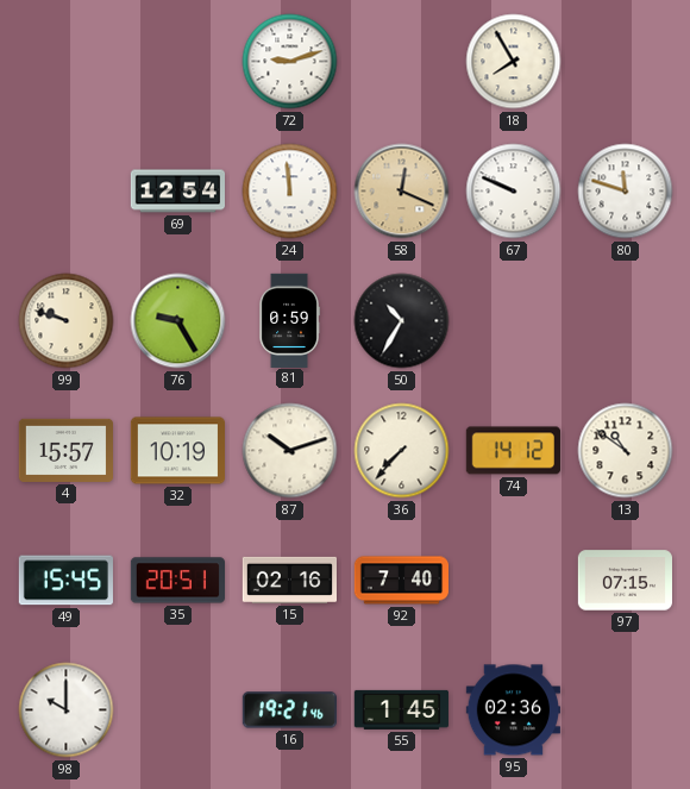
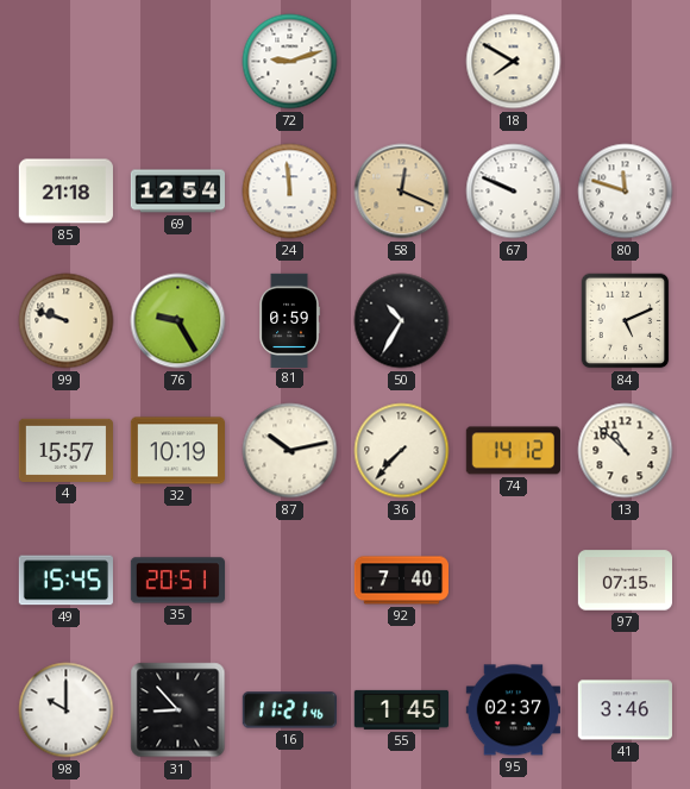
18: 7:55 -> 7:50 (514, 62)
85: none -> 21:18 (65, 192)
84: none -> 5:11 (626, 321)
87: 10:12 -> 10:13 (290, 451)
13: 10:51 -> 10:52 (626, 451)
15: 02:16 -> none (289, 580)
31: none -> 8:53 (178, 710)
16: 19:21 -> 11:21 (289, 710)
95: 02:36 -> 02:37 (513, 710)
41: none -> 3:46 (625, 710)
